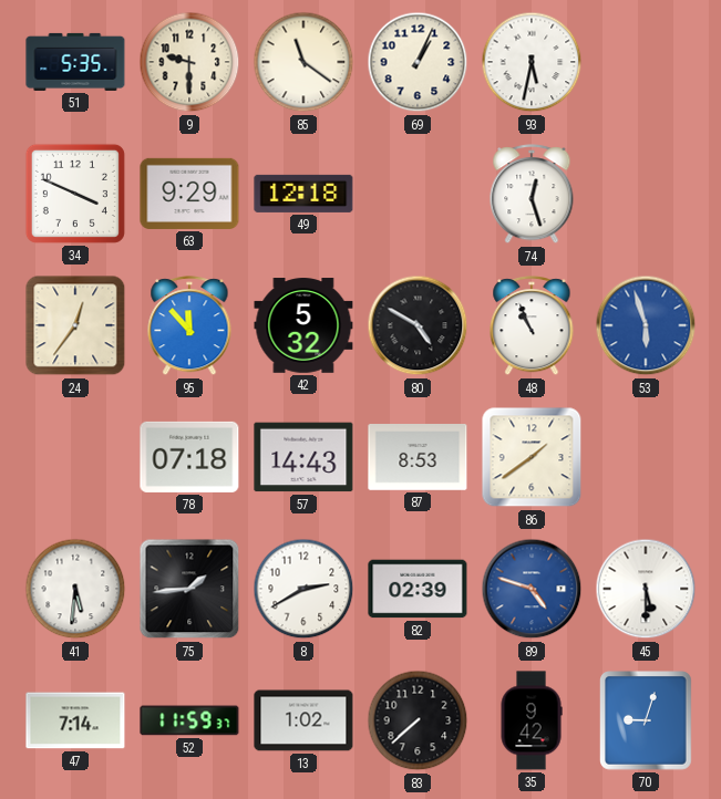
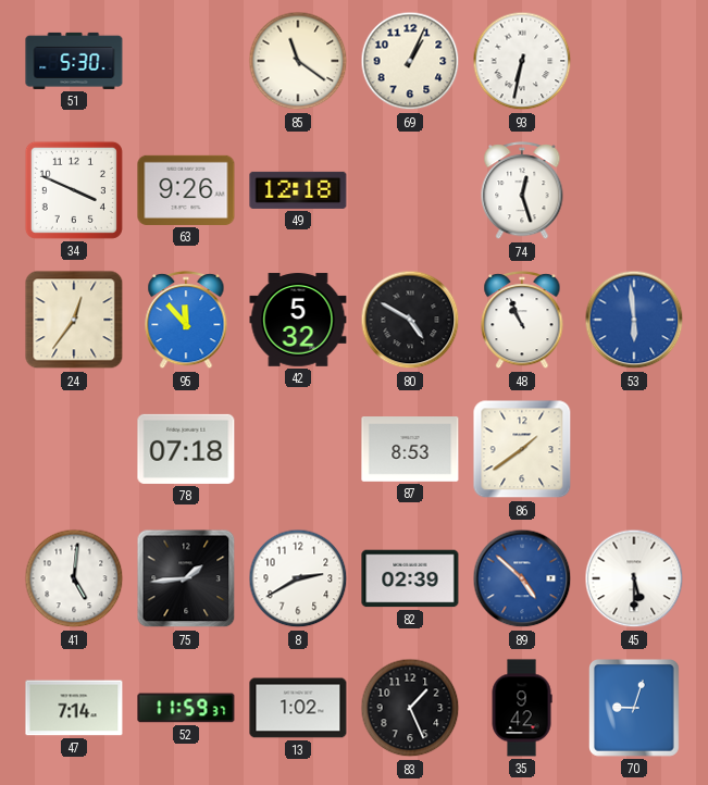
51: 5:35 -> 5:30 (74, 61)
9: 9:30 -> none (189, 62)
93: 5:32 -> 6:32 (522, 61)
63: 9:29 -> 9:26 (186, 190)
53: 5:57 -> 5:59 (634, 320)
57: 14:43 -> none (303, 457)
41: 5:31 -> 5:01 (74, 578)
89: 4:48 -> 4:52 (522, 578)
83: 7:38 -> 1:26 (410, 708)
